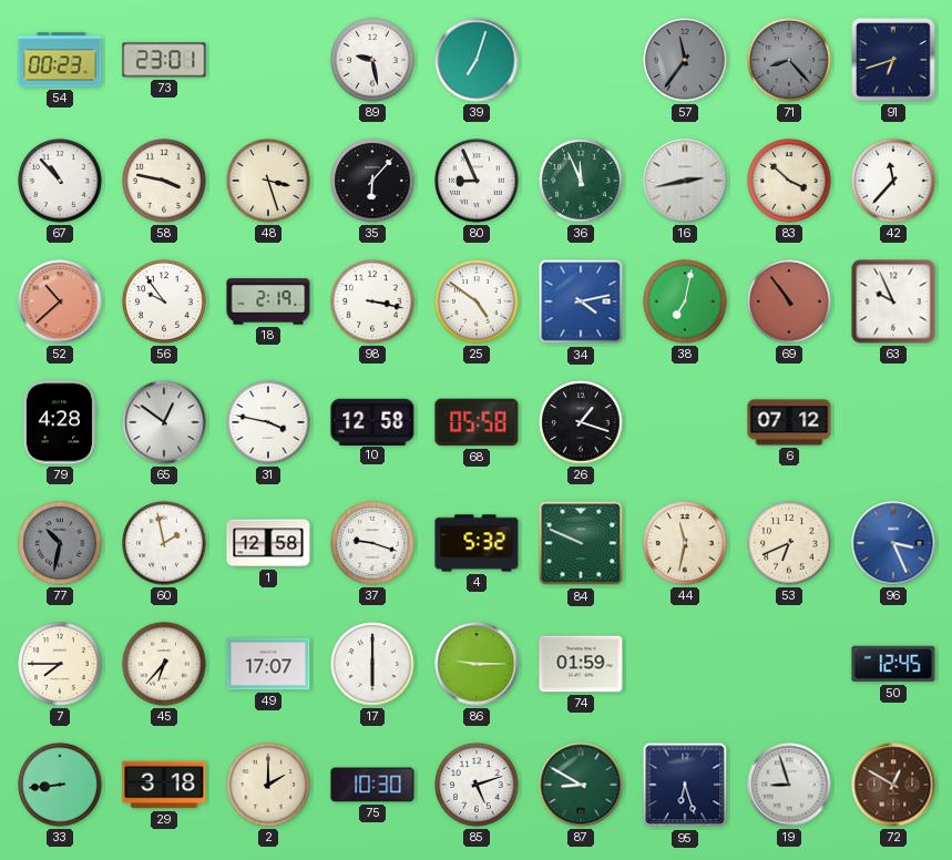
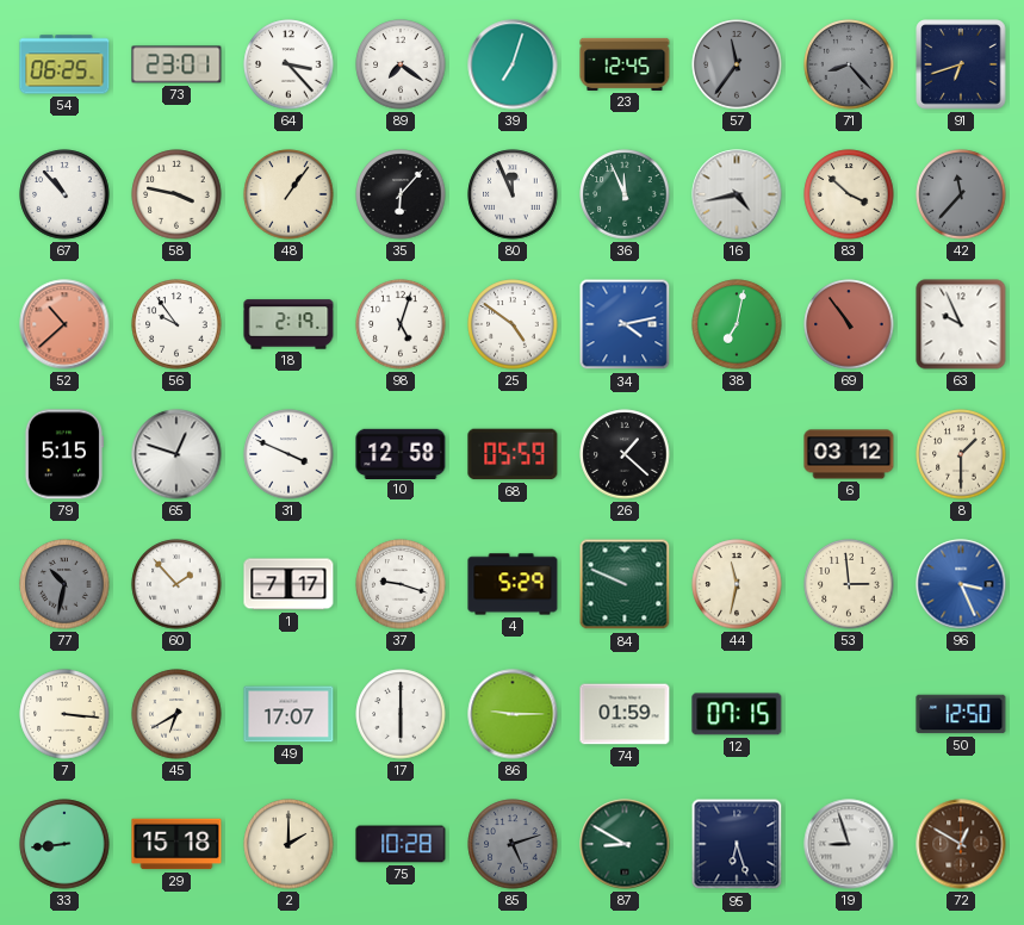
54: 00:23 -> 06:25 (64, 64)
64: none -> 3:23 (288, 64)
89: 9:28 -> 7:21 (401, 64)
23: none -> 12:45 (625, 64)
48: 3:27 -> 1:06 (288, 194)
80: 8:56 -> 11:56 (513, 194)
16: 2:43 -> 4:43 (737, 194)
42 dial: white -> grey (961, 194)
98: 3:17 -> 5:03 (401, 324)
79: 4:28 -> 5:15 (63, 454)
65: 12:51 -> 12:48 (176, 454)
31: 3:47 -> 3:49 (288, 454)
68: 05:58 -> 05:59 (513, 454)
26: 1:18 -> 1:22 (625, 454)
6: 07:12 -> 03:12 (849, 454)
8: none -> 1:30 (961, 454)
60: 1:58 -> 1:53 (176, 584)
1: 12:58 -> 7:17 (288, 584)
4: 5:32 -> 5:29 (513, 584)
53: 6:41 -> 2:59 (849, 584)
7: 7:45 -> 3:16 (64, 714)
45: 6:37 -> 6:40 (176, 714)
12: none -> 07:15 (737, 714)
50: 12:45 -> 12:50 (961, 714)
29: 3:18 -> 15:18 (176, 844)
75: 10:30 -> 10:28 (401, 844)
85 dial: white -> grey (513, 844)
